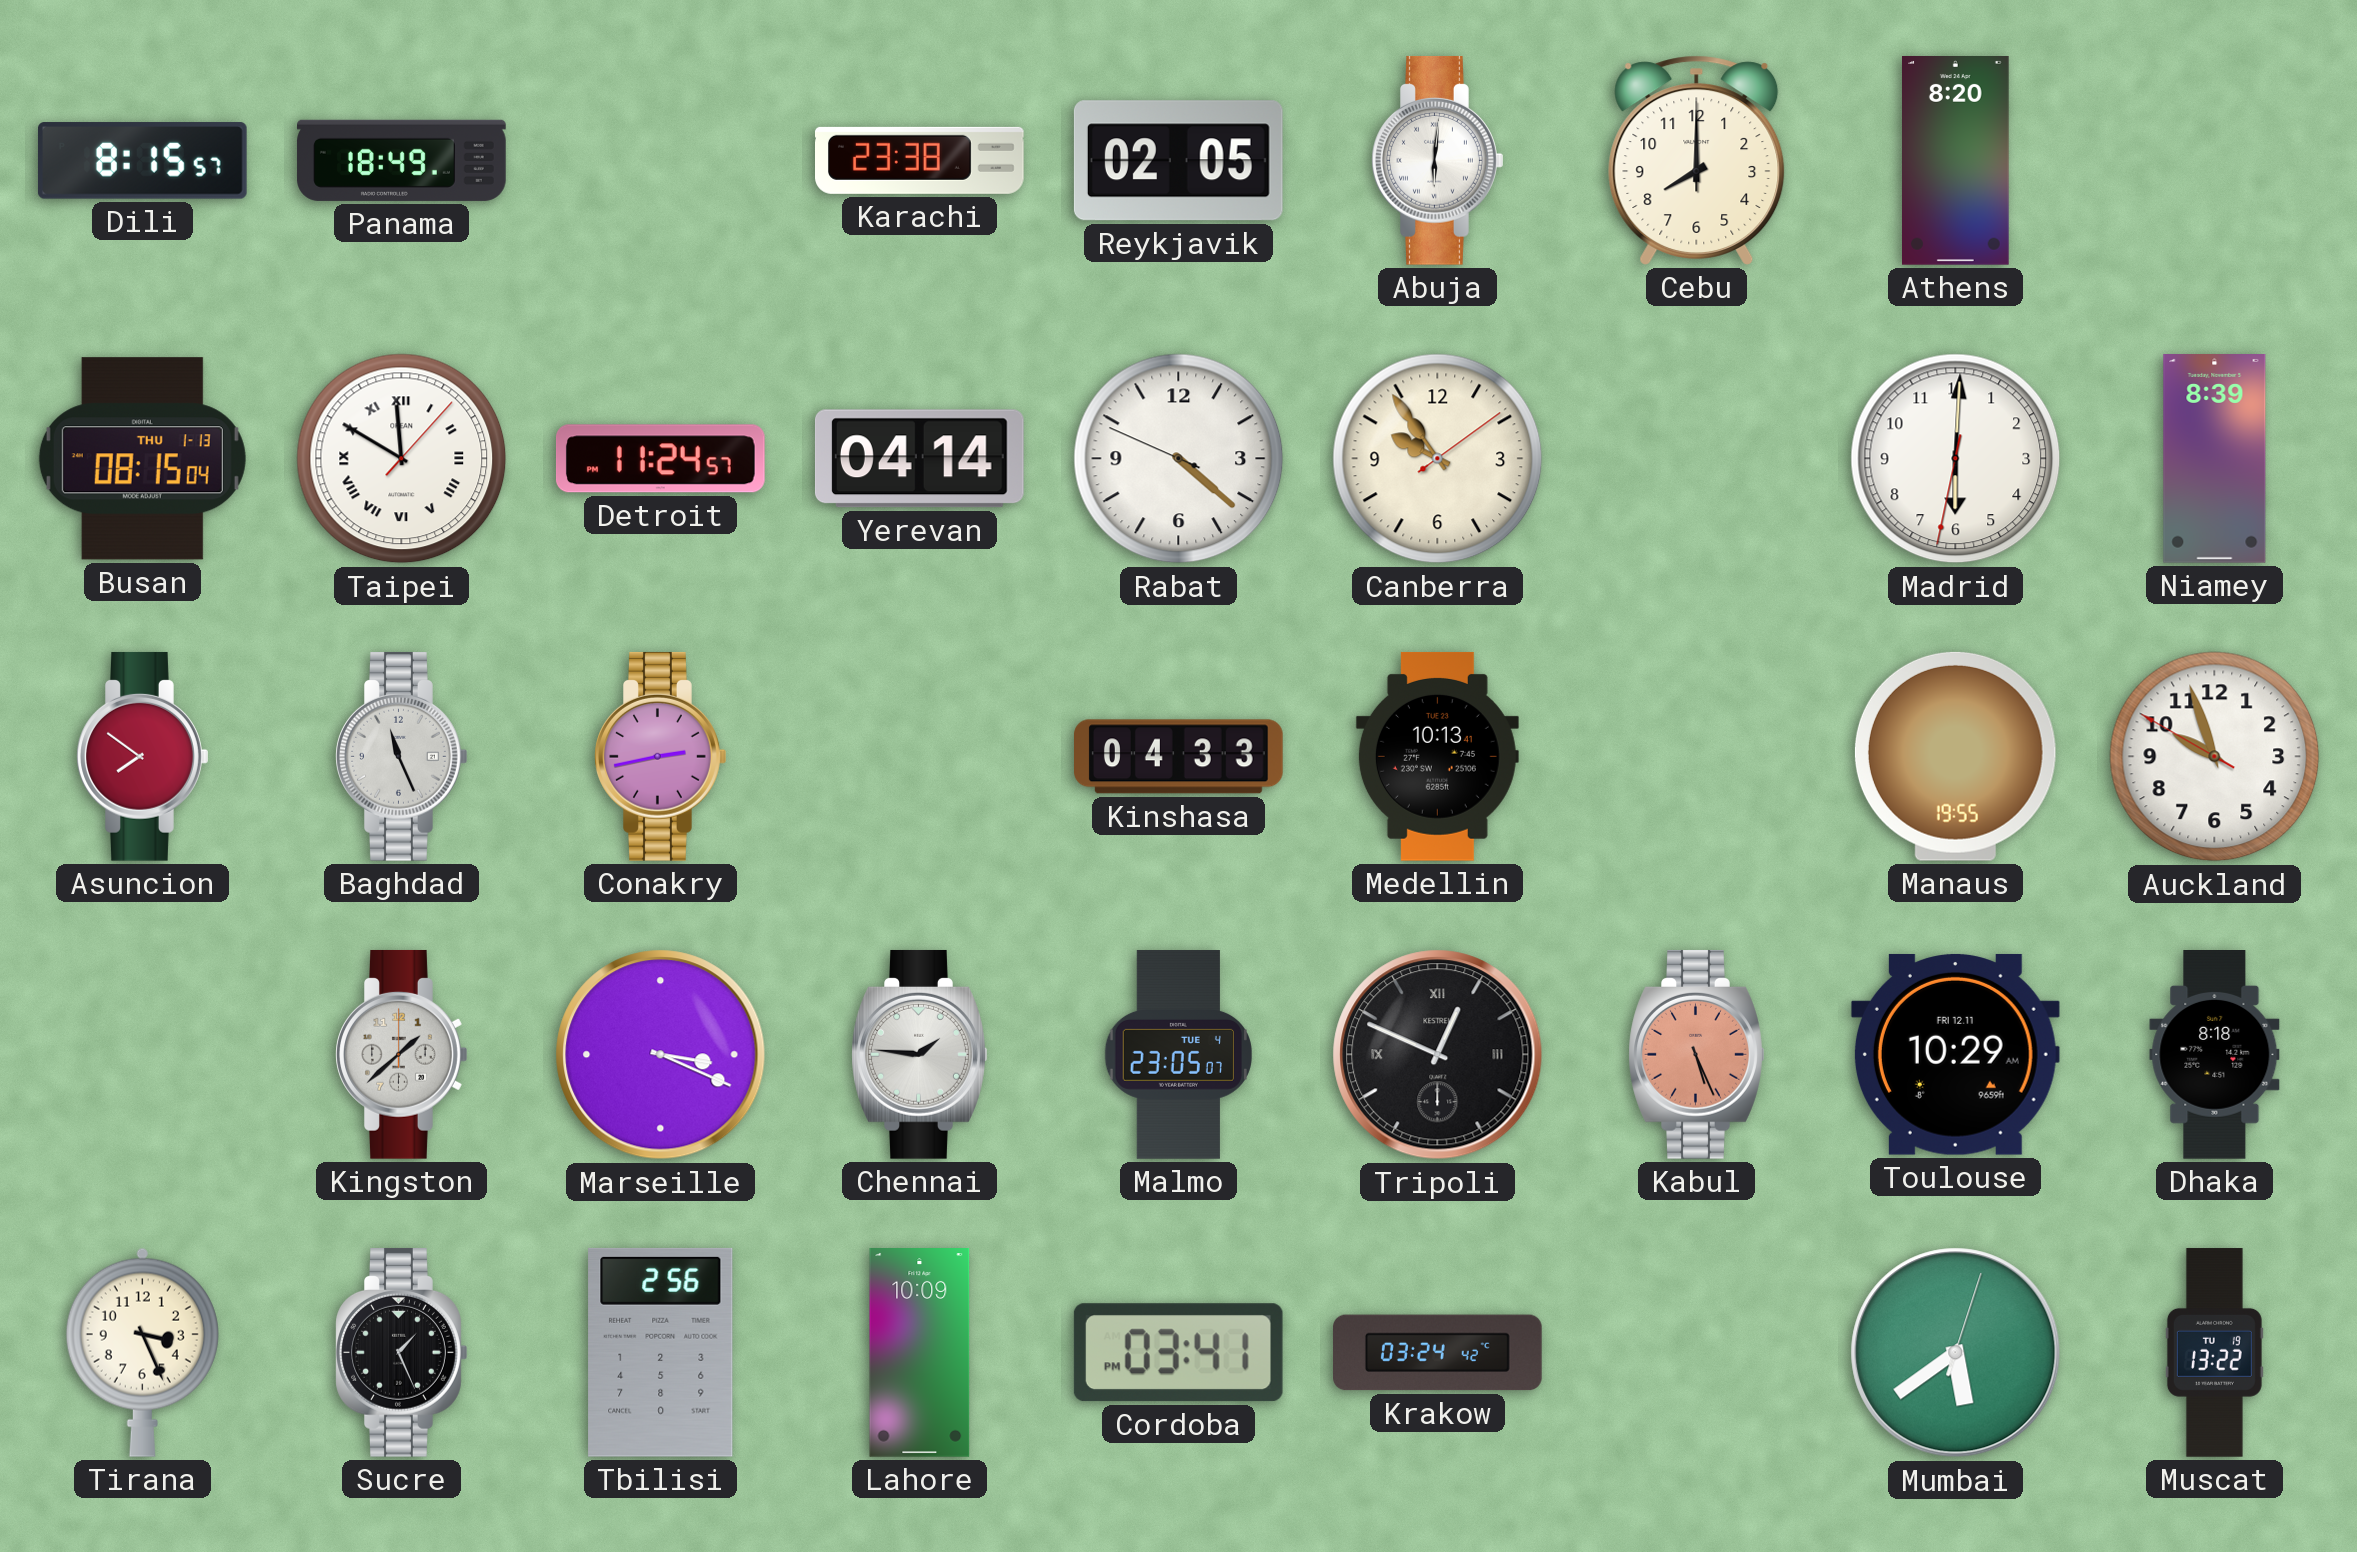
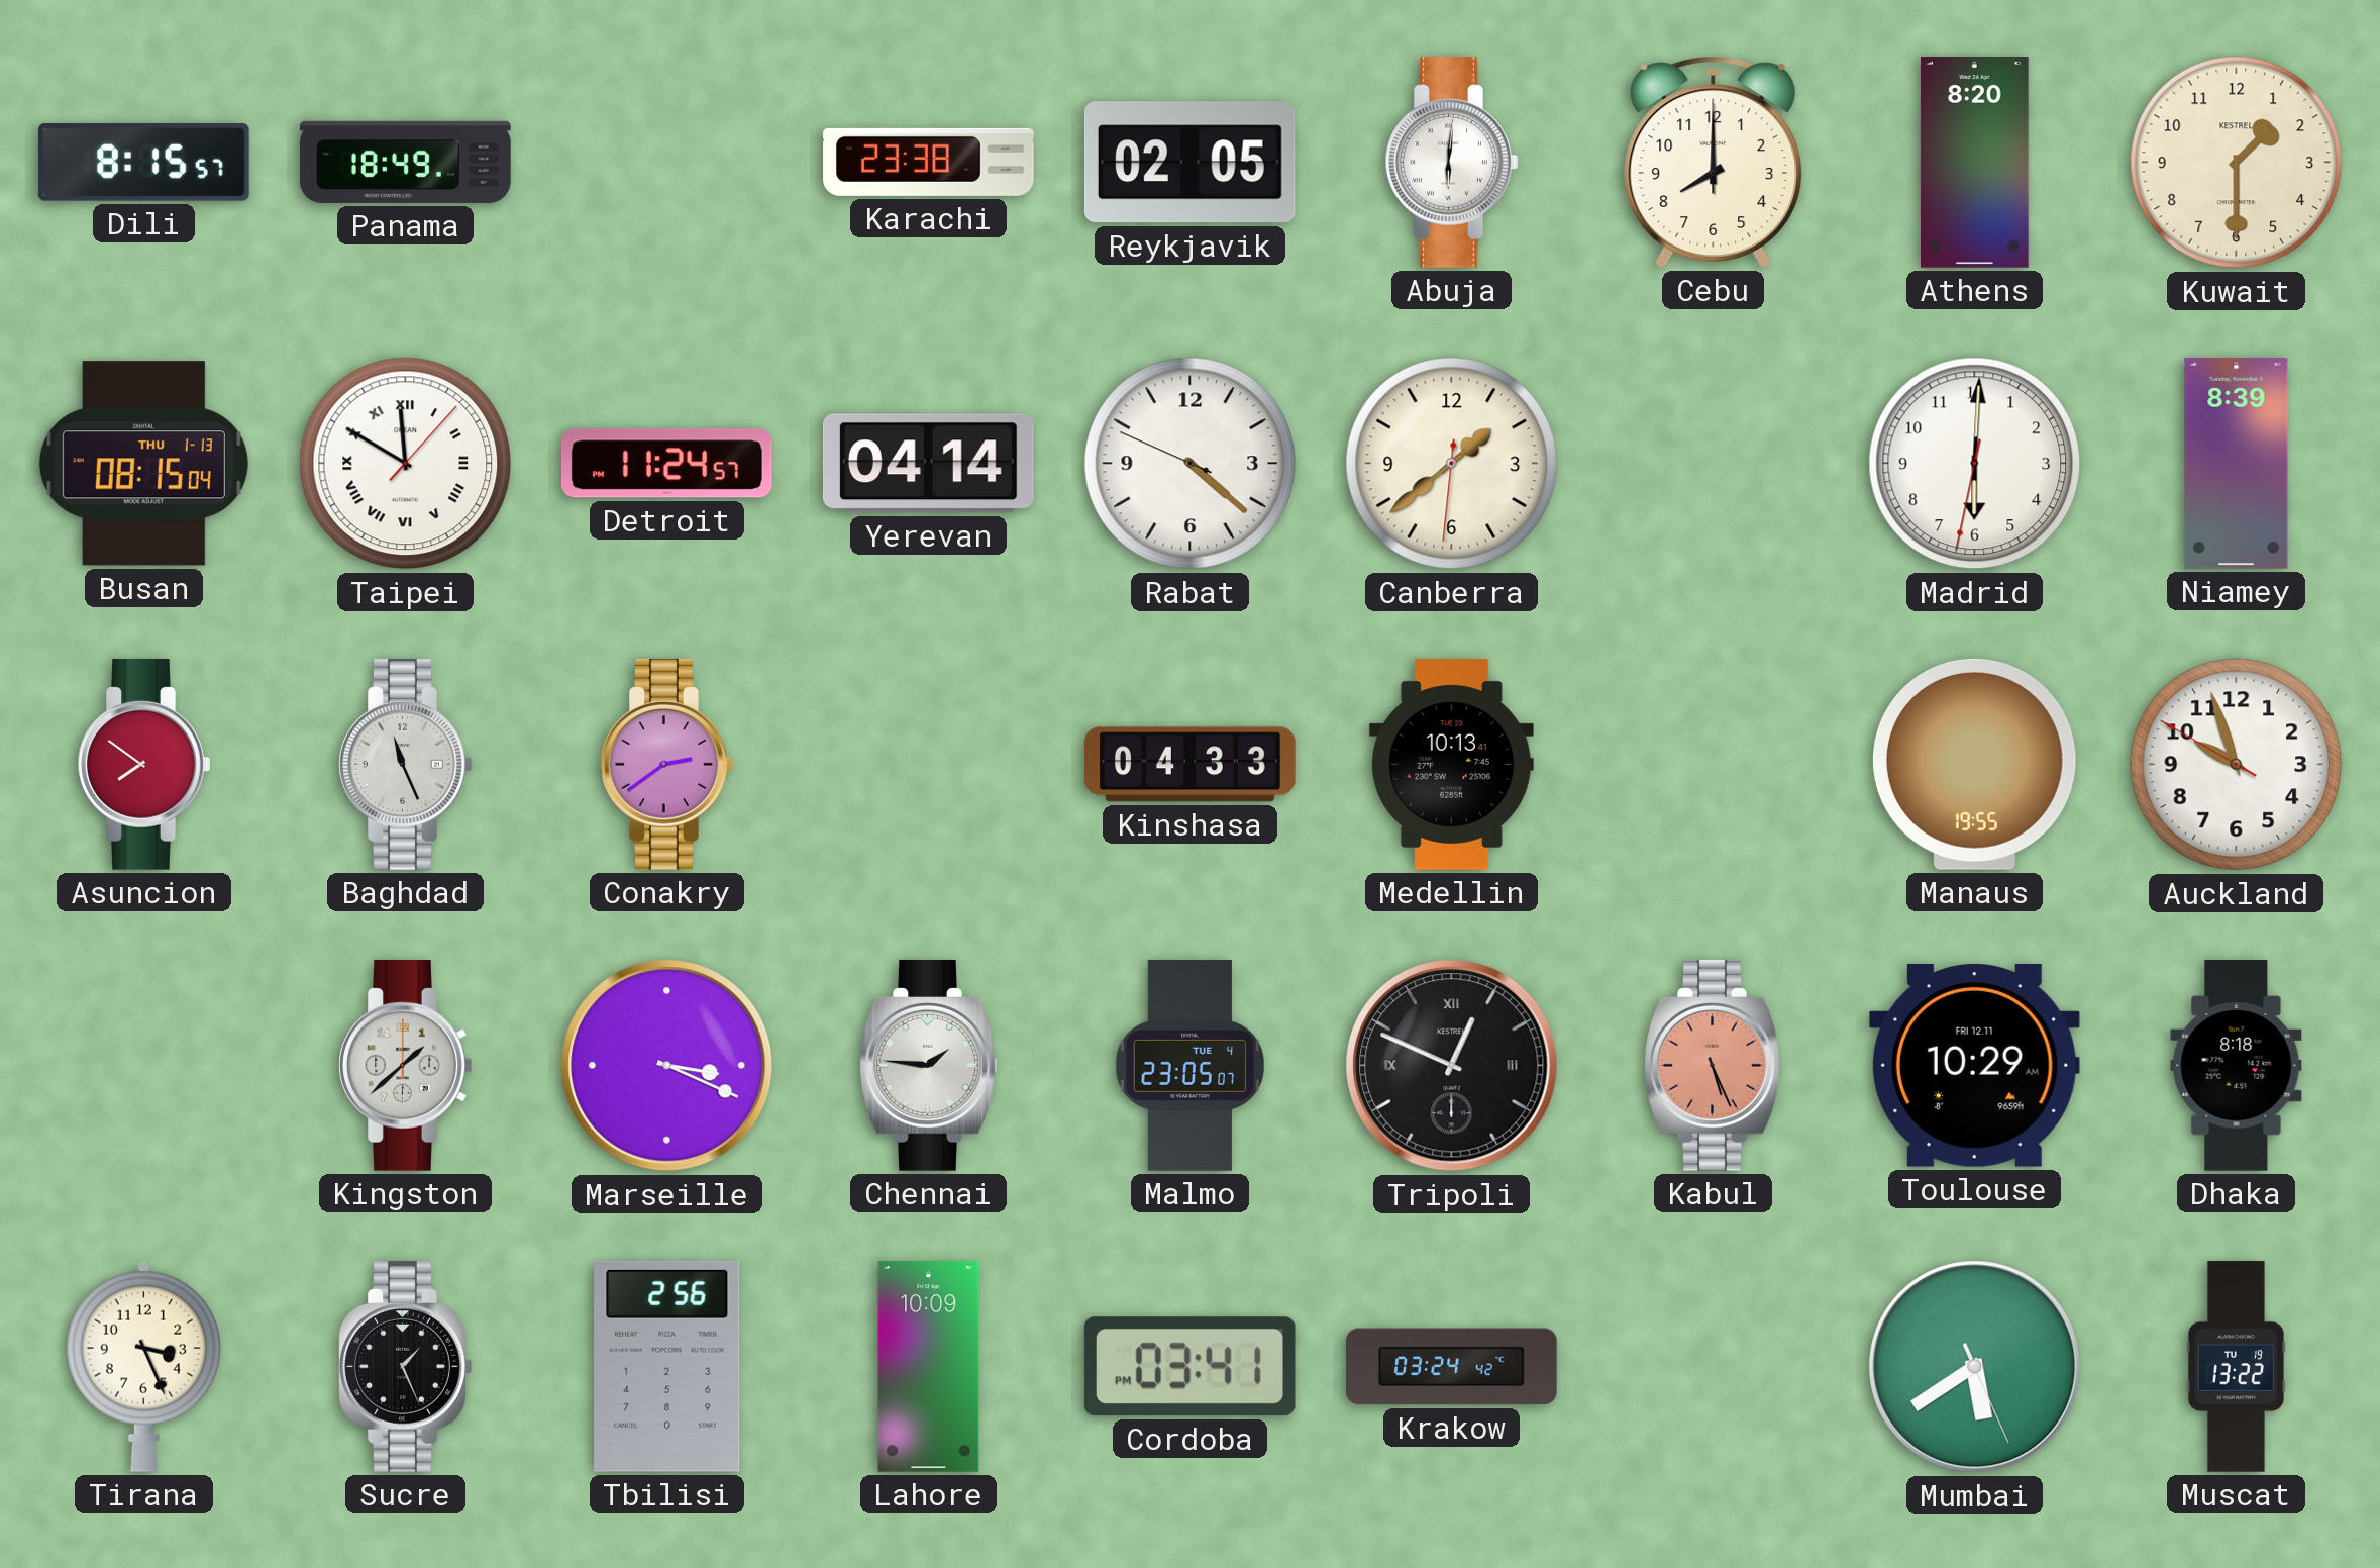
Kuwait: none -> 1:30 (2237, 163)
Canberra: 9:54 -> 1:38 (1452, 464)
Conakry: 2:43 -> 2:39 (667, 764)
Mumbai: 5:39:03 -> 5:39:26 (1975, 1367)
